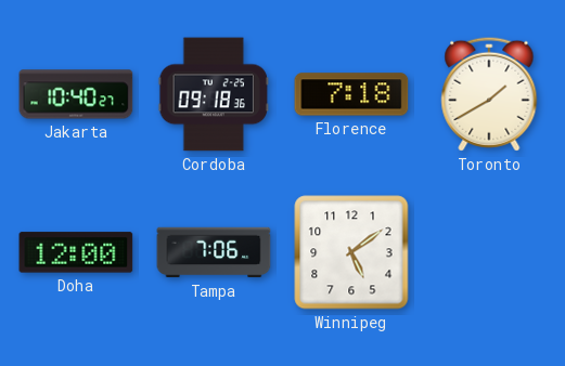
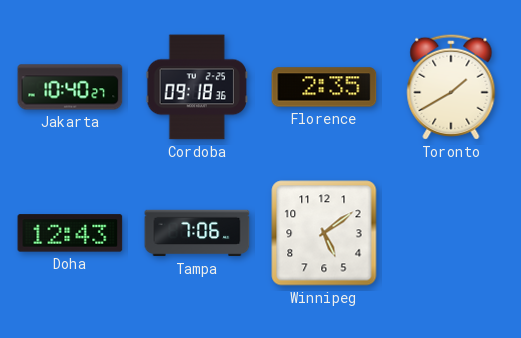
Florence: 7:18 -> 2:35 (324, 87)
Doha: 12:00 -> 12:43 (70, 233)
